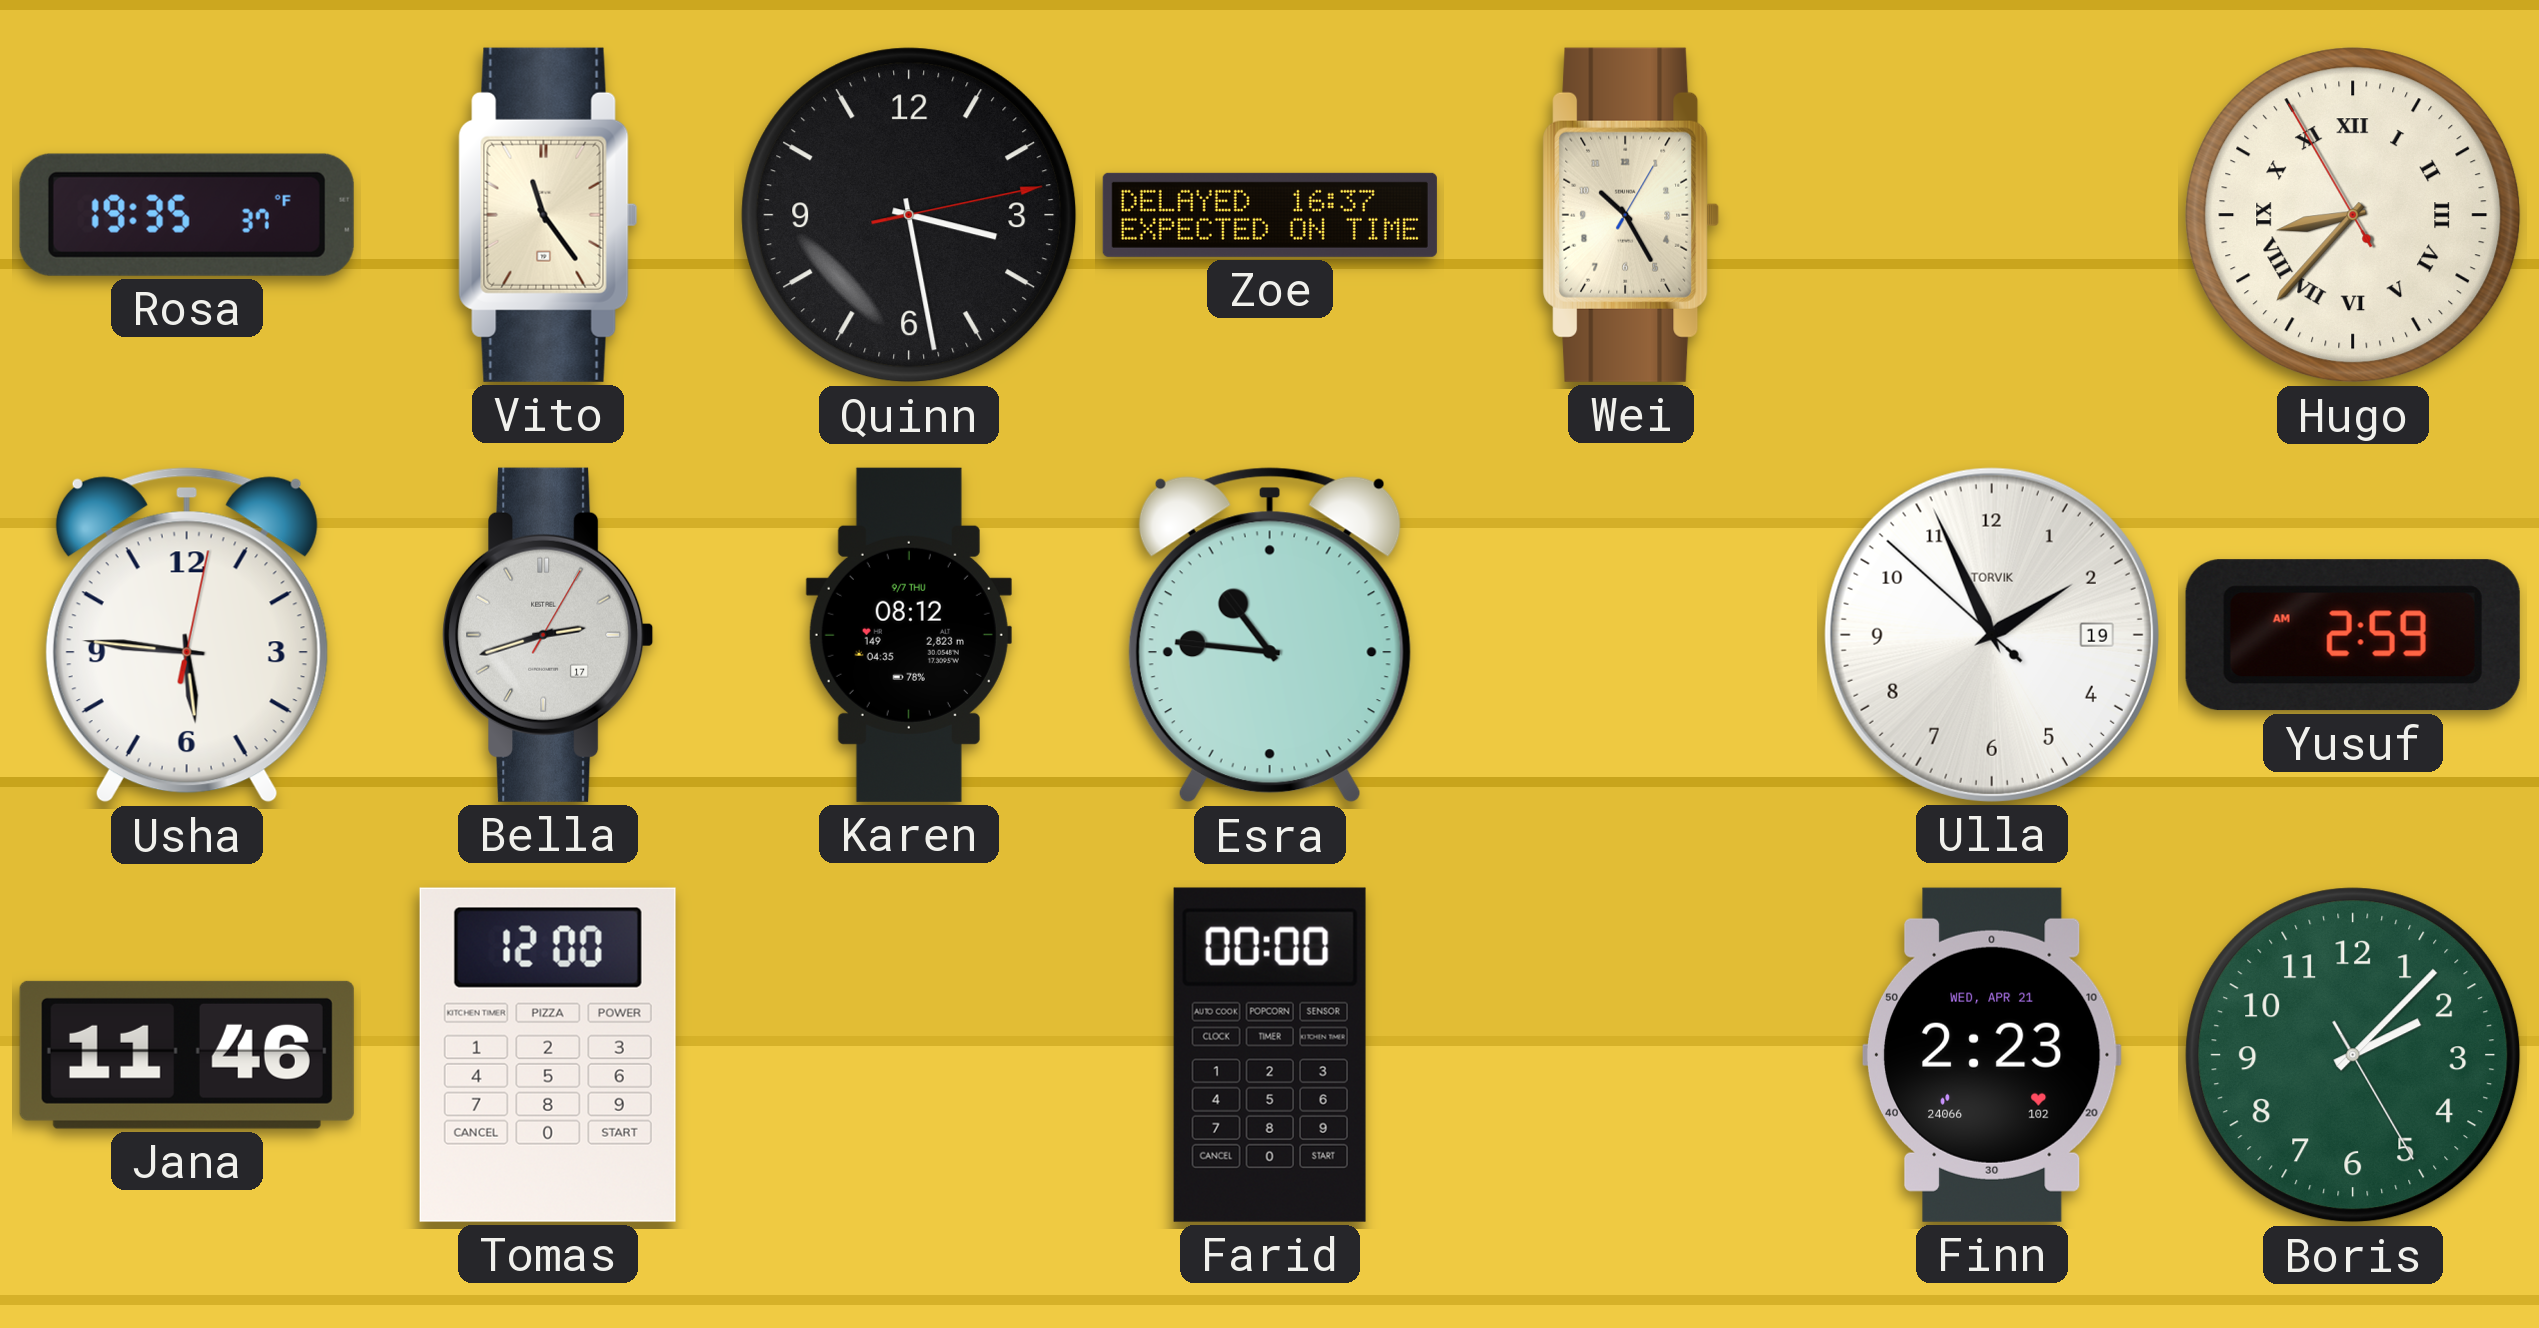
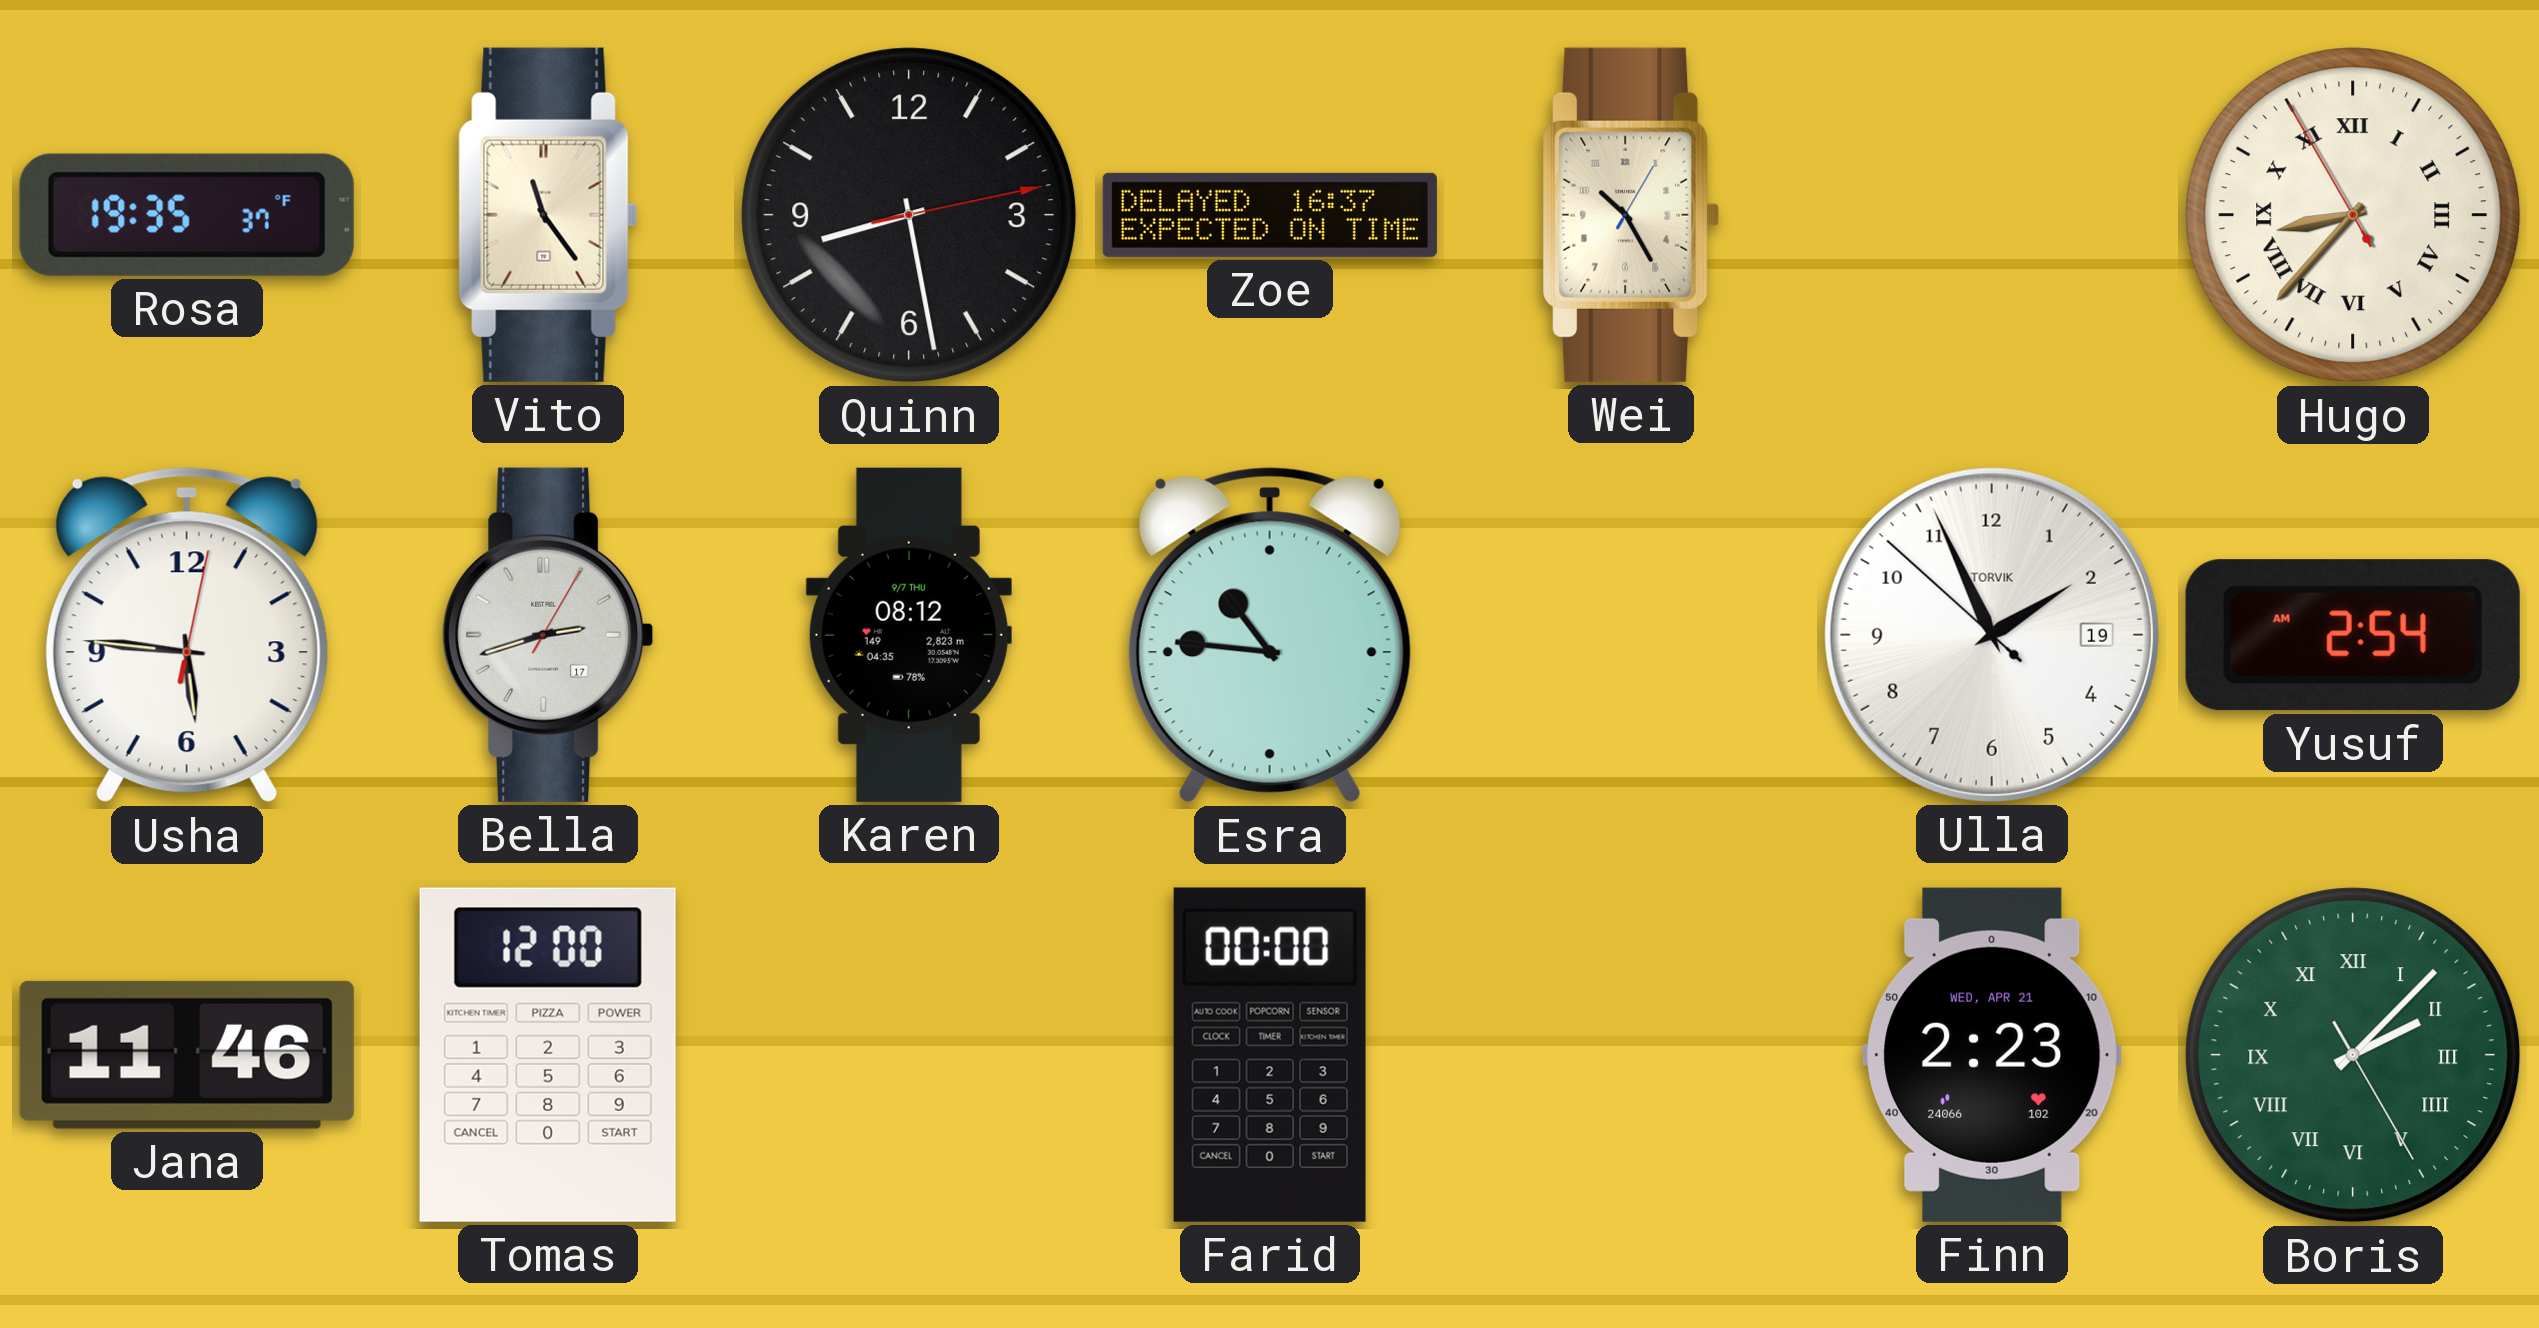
Quinn: 3:28 -> 8:28 (909, 215)
Yusuf: 2:59 -> 2:54 (2353, 635)
Boris numerals: Arabic -> Roman (2353, 1055)
